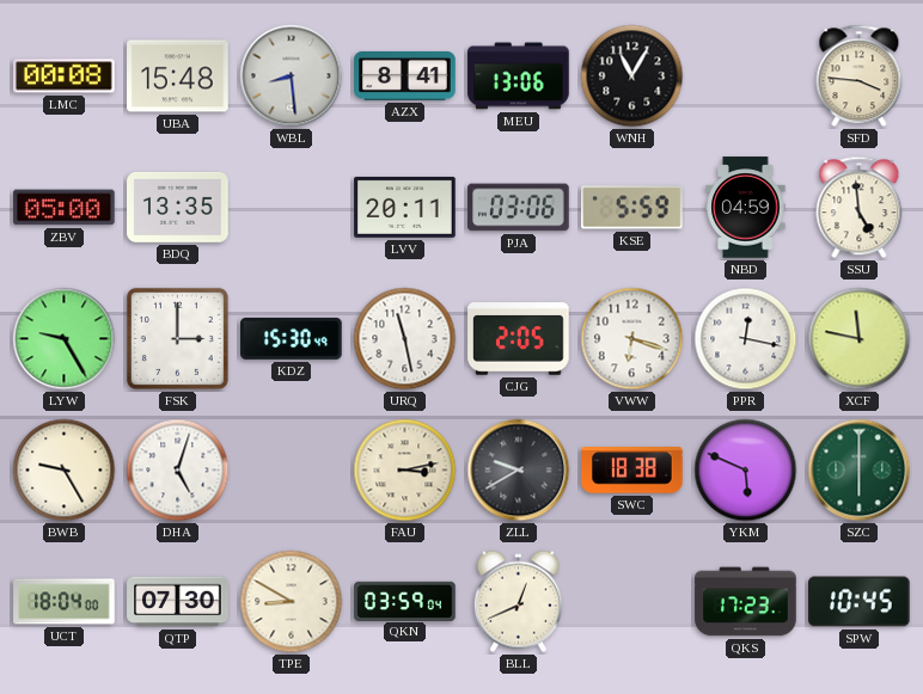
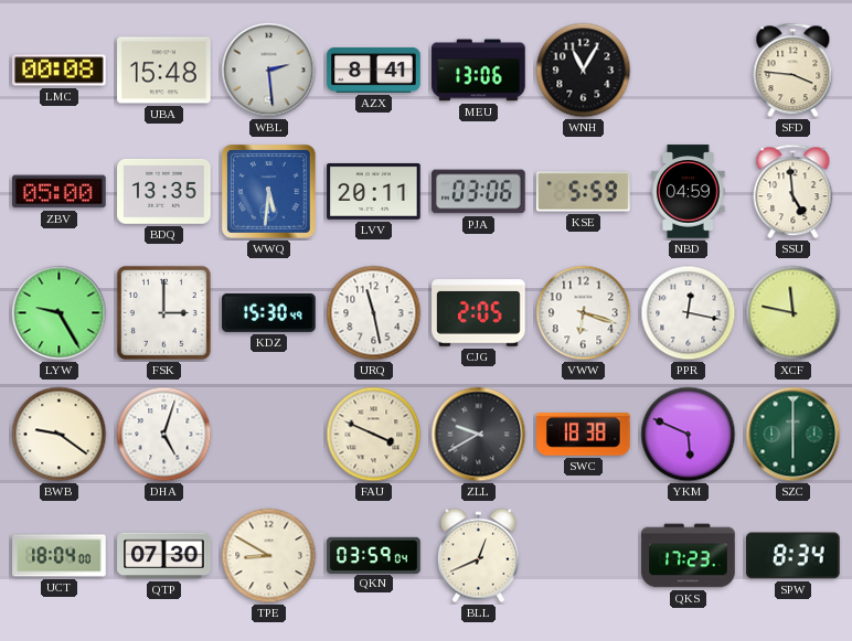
WBL: 8:29 -> 2:29 (269, 71)
WWQ: none -> 5:31 (269, 192)
BWB: 9:25 -> 9:21 (60, 435)
FAU: 3:13 -> 3:49 (374, 435)
SPW: 10:45 -> 8:34 (794, 556)
